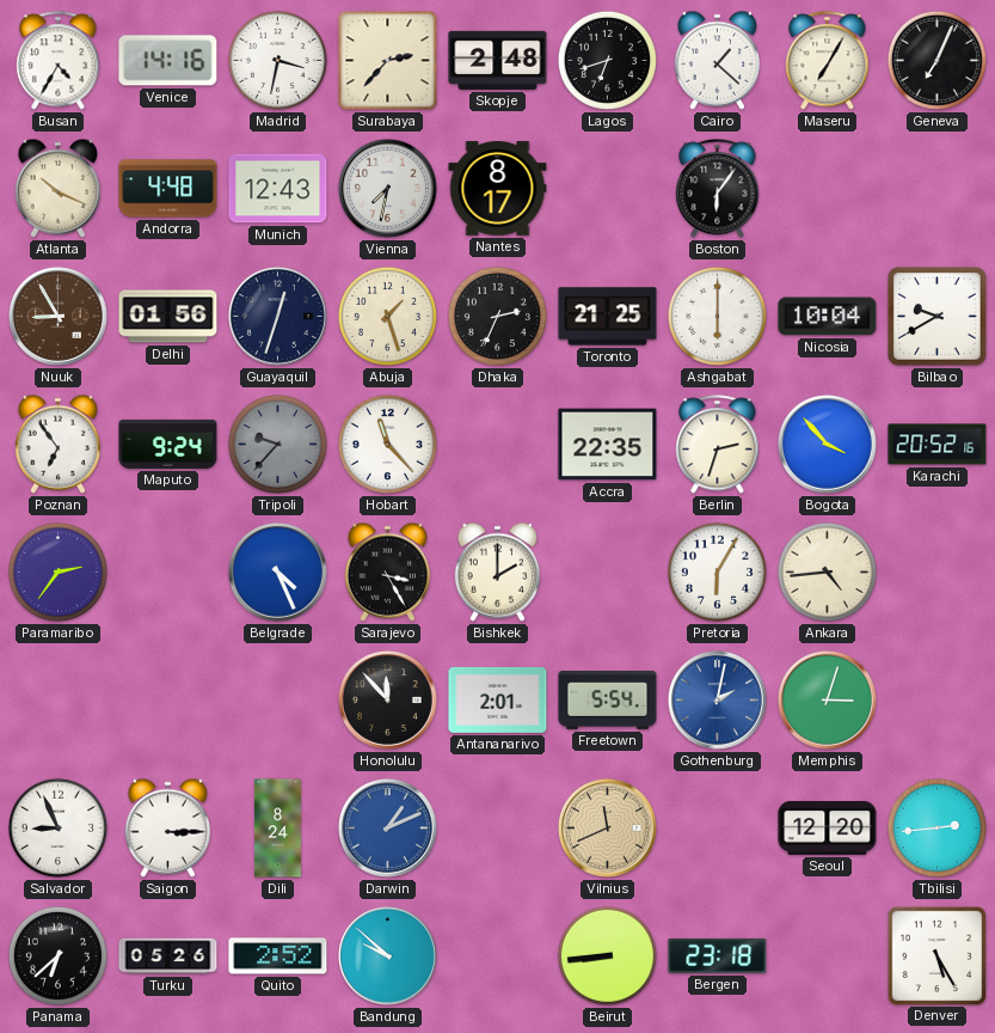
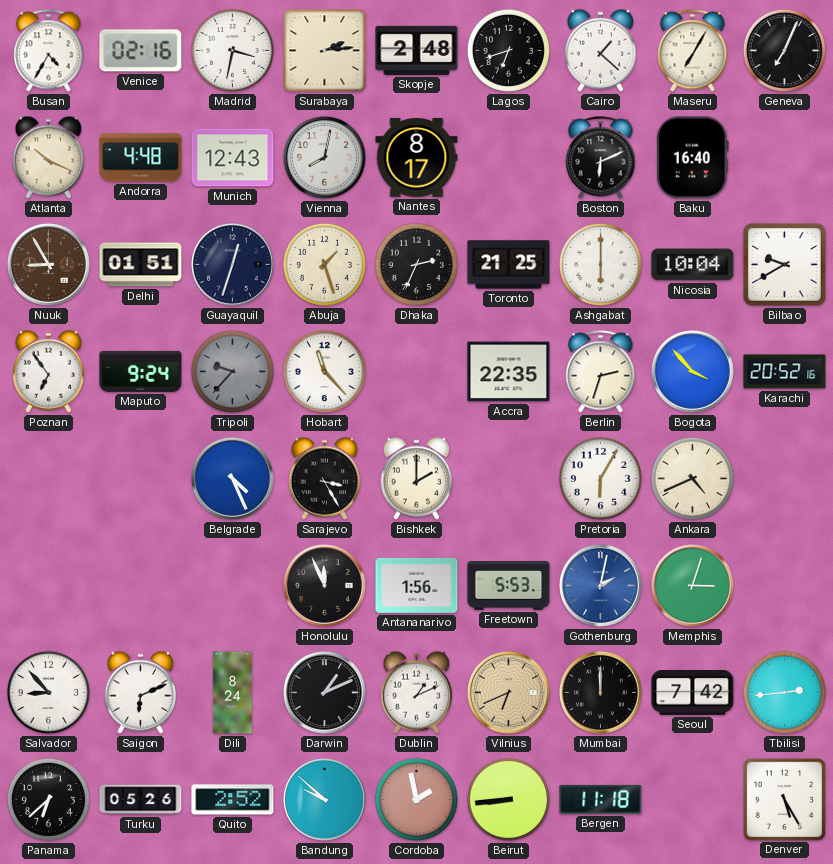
Venice: 14:16 -> 02:16 (141, 51)
Surabaya: 2:37 -> 2:14 (325, 51)
Vienna: 7:32 -> 8:02 (324, 157)
Boston: 6:06 -> 6:11 (601, 158)
Baku: none -> 16:40 (693, 158)
Delhi: 01:56 -> 01:51 (141, 265)
Paramaribo: 2:36 -> none (57, 571)
Ankara: 4:44 -> 4:41 (692, 478)
Honolulu: 11:53 -> 11:56 (324, 585)
Antananarivo: 2:01 -> 1:56 (417, 585)
Freetown: 5:54 -> 5:53 (509, 586)
Salvador: 8:56 -> 8:53 (48, 692)
Saigon: 3:15 -> 6:11 (140, 692)
Darwin dial: blue -> black (324, 692)
Dublin: none -> 1:11 (416, 692)
Vilnius: 11:41 -> 6:41 (508, 692)
Mumbai: none -> 12:00 (600, 692)
Seoul: 12:20 -> 7:42 (693, 693)
Cordoba: none -> 1:58 (416, 799)
Bergen: 23:18 -> 11:18 (601, 799)
